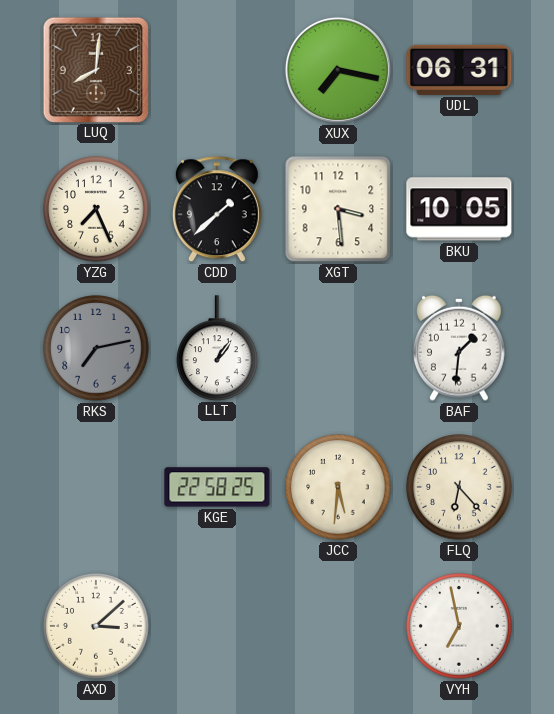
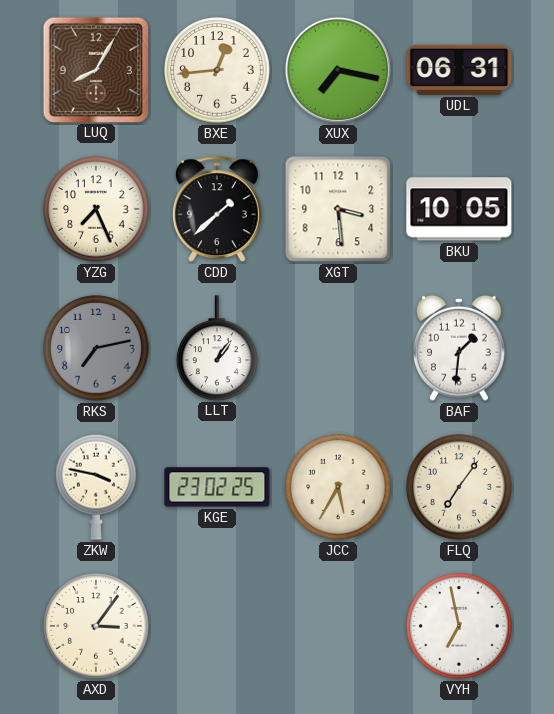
LUQ: 8:01 -> 8:05 (95, 69)
BXE: none -> 12:44 (217, 70)
ZKW: none -> 3:47 (96, 487)
KGE: 22:58 -> 23:02 (217, 487)
JCC: 5:31 -> 5:35 (338, 487)
FLQ: 6:23 -> 7:06 (459, 487)
AXD: 3:08 -> 3:06 (96, 626)
